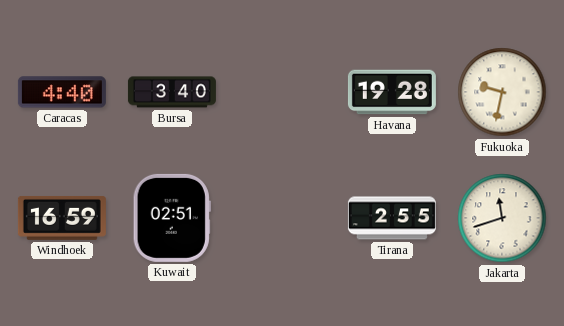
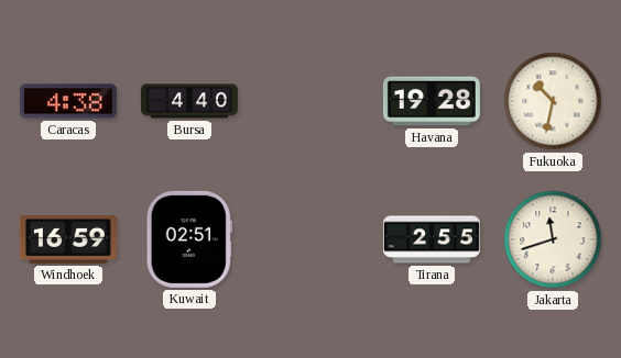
Caracas: 4:40 -> 4:38 (68, 101)
Bursa: 3:40 -> 4:40 (189, 101)
Fukuoka: 9:32 -> 10:32 (553, 101)
